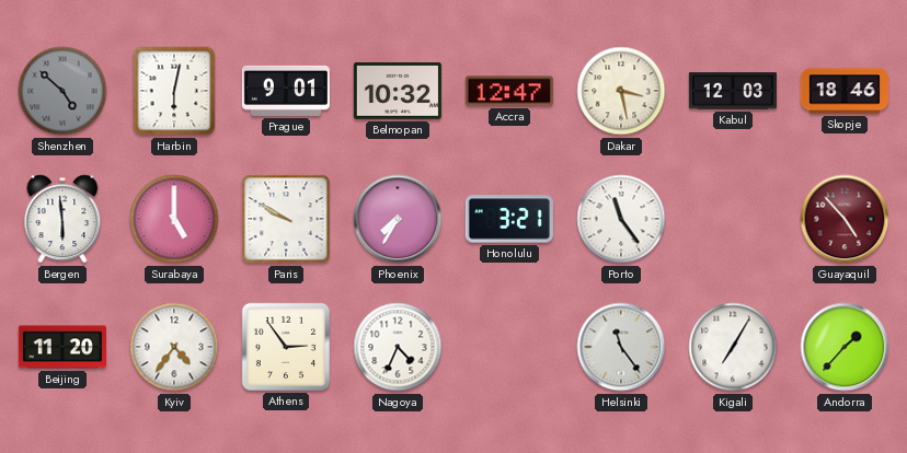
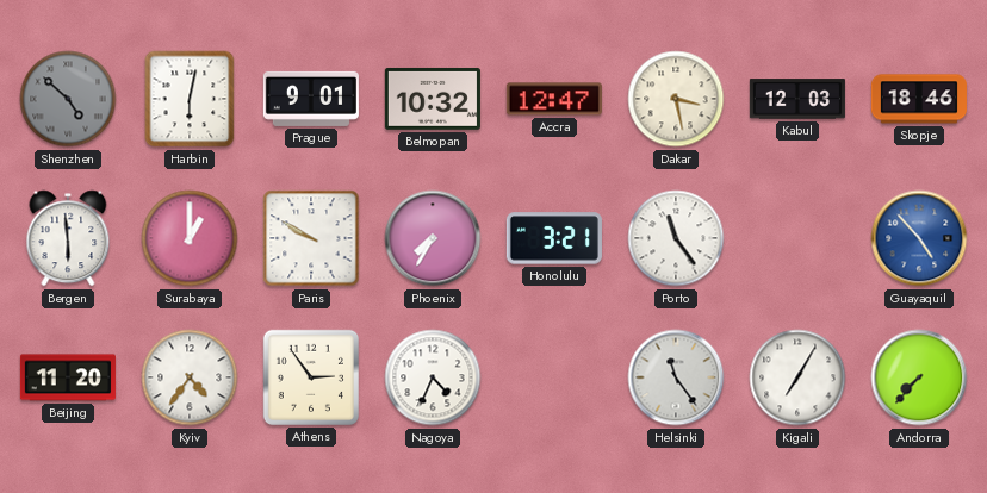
Surabaya: 5:00 -> 1:00 (190, 238)
Guayaquil dial: burgundy -> blue (919, 238)
Andorra: 1:37 -> 7:37 (919, 377)
